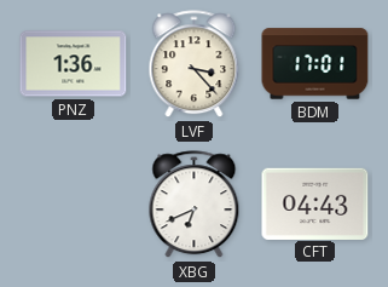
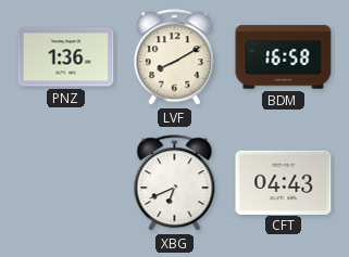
LVF: 3:23 -> 8:10 (175, 57)
BDM: 17:01 -> 16:58 (284, 57)
